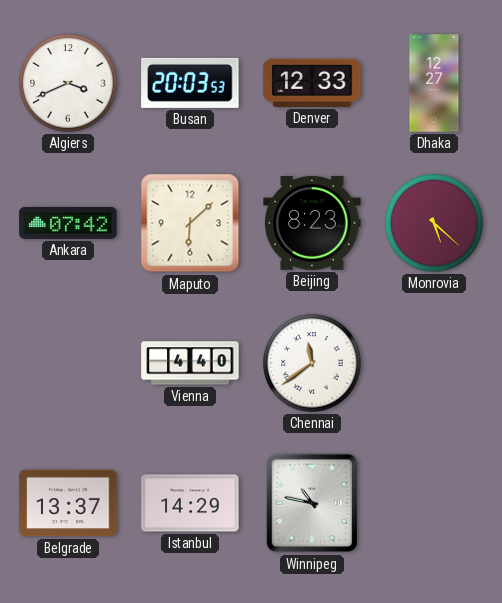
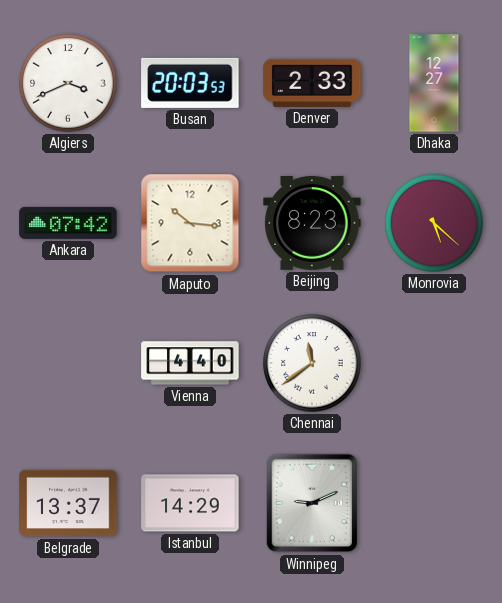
Denver: 12:33 -> 2:33 (312, 83)
Maputo: 6:08 -> 10:16 (190, 223)
Winnipeg: 10:47 -> 9:11 (312, 503)
